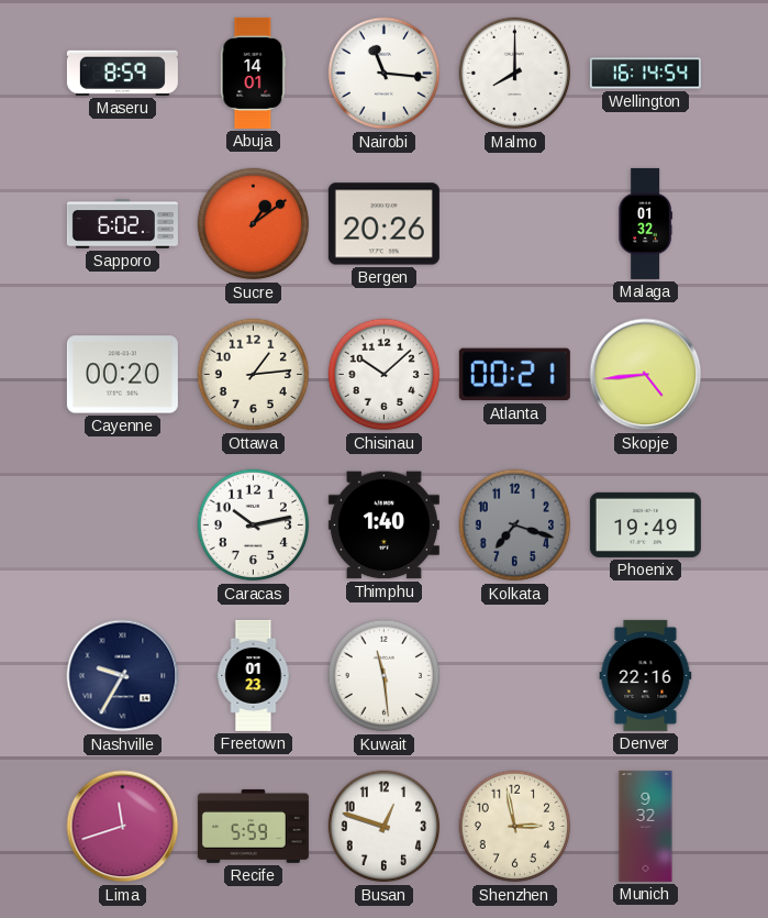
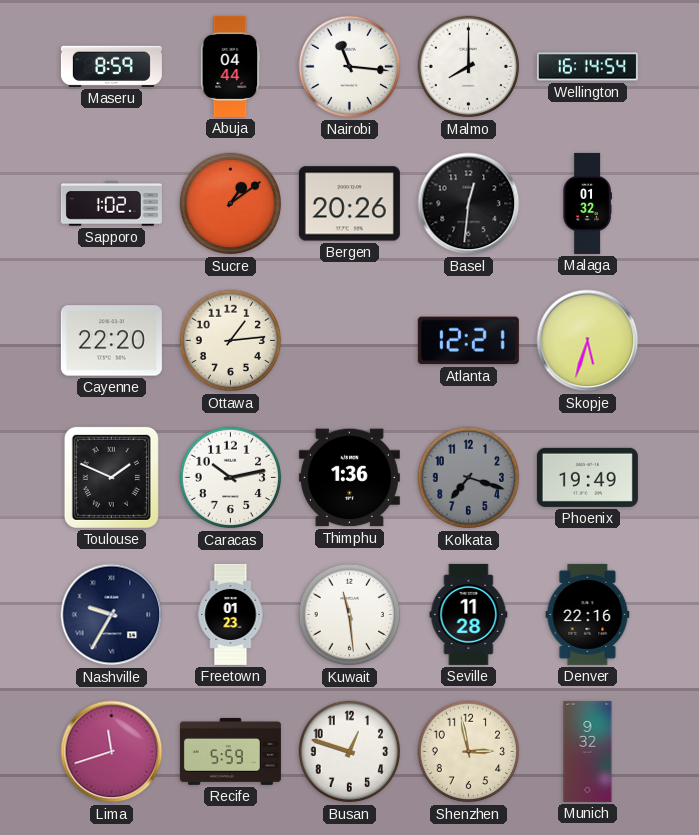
Abuja: 14:01 -> 04:44 (231, 66)
Sapporo: 6:02 -> 1:02 (111, 204)
Basel: none -> 12:31 (469, 204)
Cayenne: 00:20 -> 22:20 (111, 341)
Chisinau: 10:08 -> none (385, 375)
Atlanta: 00:21 -> 12:21 (468, 341)
Skopje: 4:44 -> 5:33 (588, 341)
Toulouse: none -> 1:49 (111, 477)
Thimphu: 1:40 -> 1:36 (349, 478)
Seville: none -> 11:28 (469, 614)
